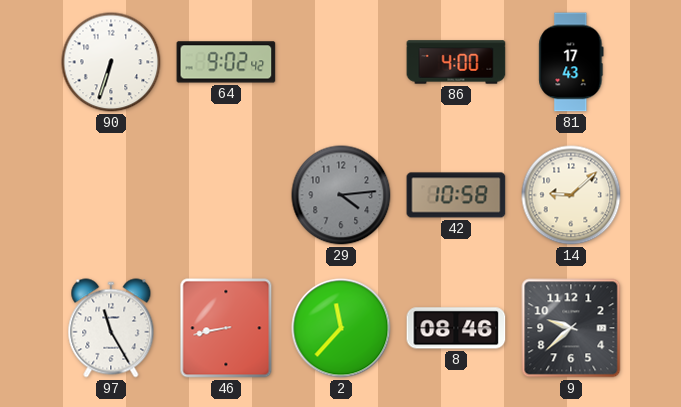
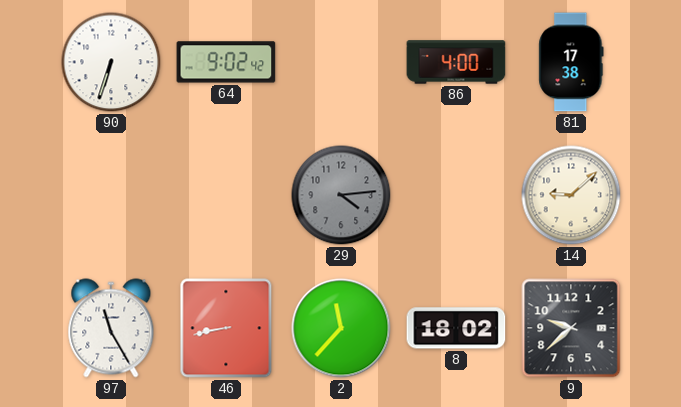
81: 17:43 -> 17:38 (571, 62)
42: 10:58 -> none (456, 195)
8: 08:46 -> 18:02 (456, 328)
